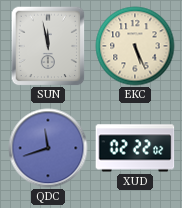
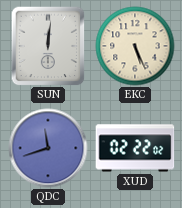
SUN: 11:58 -> 12:01 (48, 46)
